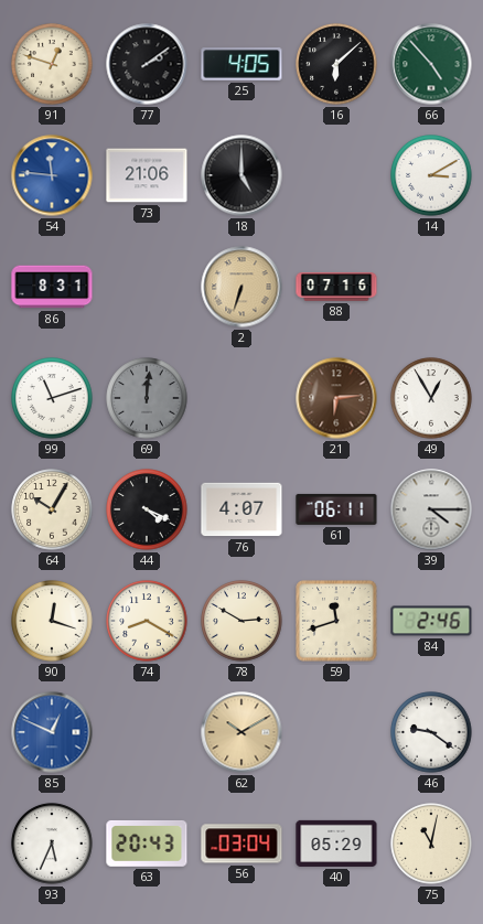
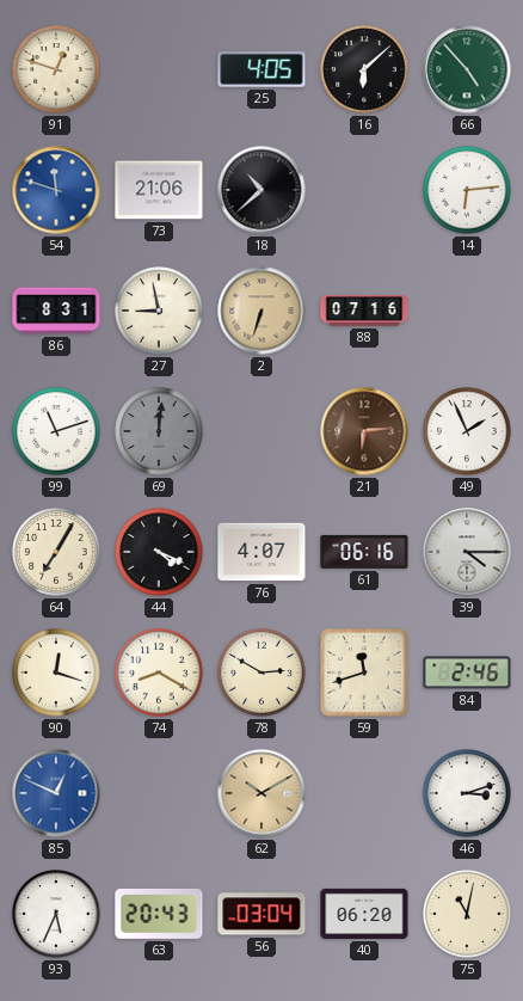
77: 2:09 -> none (147, 64)
54: 11:46 -> 11:48 (56, 190)
18: 5:00 -> 10:38 (261, 190)
14: 3:10 -> 6:14 (467, 190)
27: none -> 8:58 (159, 311)
49: 12:55 -> 1:56 (467, 431)
64: 10:05 -> 7:05 (56, 552)
61: 06:11 -> 06:16 (364, 552)
46: 9:21 -> 3:12 (467, 793)
40: 05:29 -> 06:20 (364, 914)
